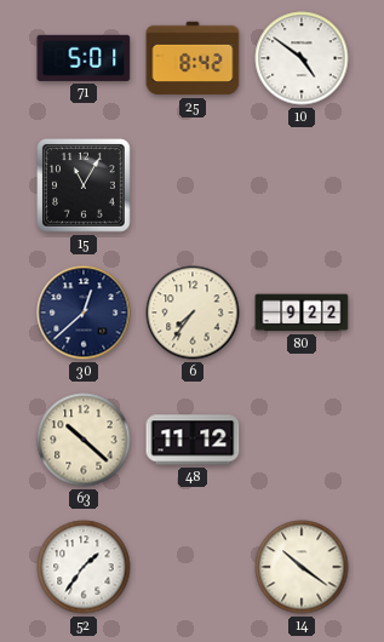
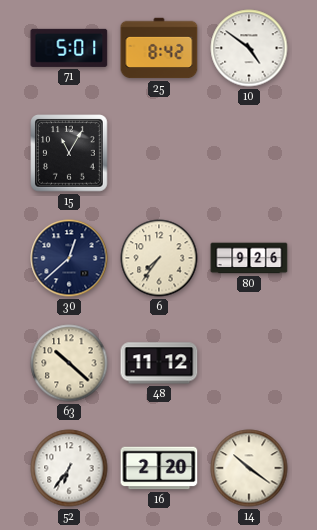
80: 9:22 -> 9:26 (249, 258)
52: 1:36 -> 6:36 (69, 468)
16: none -> 2:20 (159, 468)
